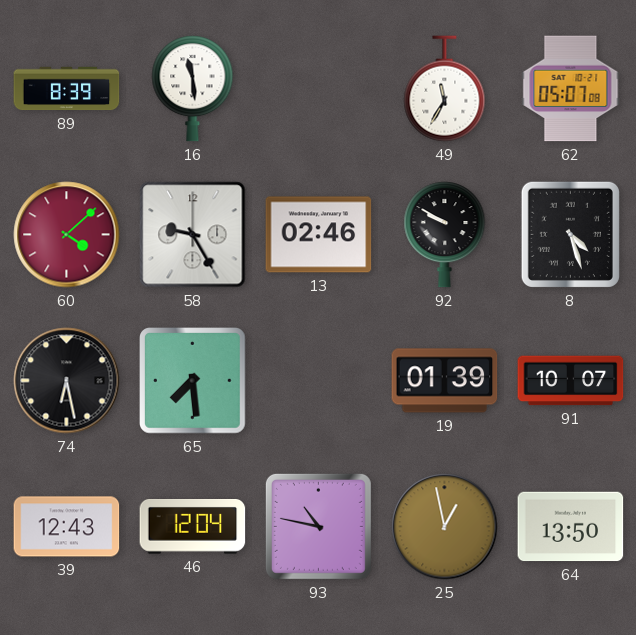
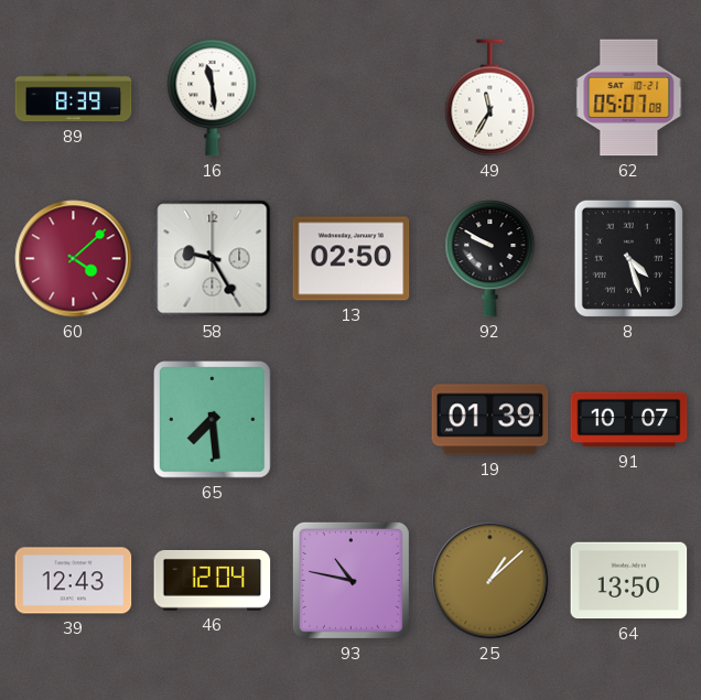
13: 02:46 -> 02:50 (352, 259)
74: 6:28 -> none (67, 381)
25: 12:58 -> 1:08 (490, 581)
